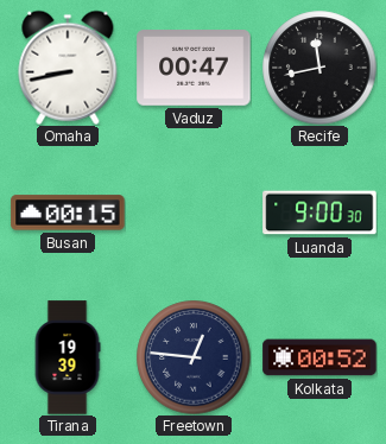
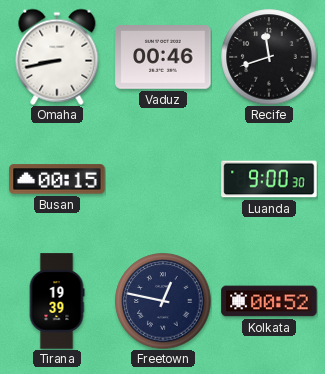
Vaduz: 00:47 -> 00:46 (163, 58)
Recife: 11:43 -> 11:42 (269, 57)
Freetown: 12:46 -> 12:47 (163, 301)
